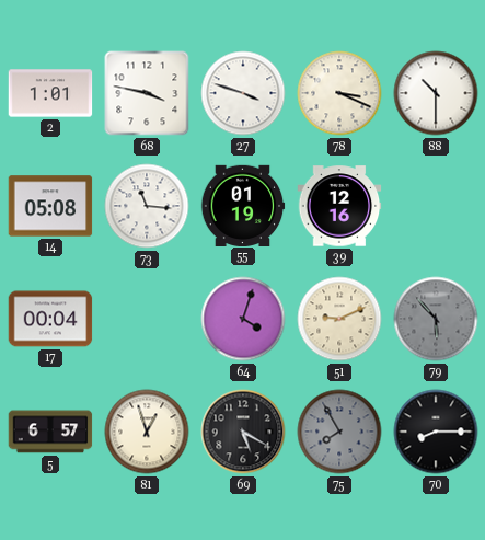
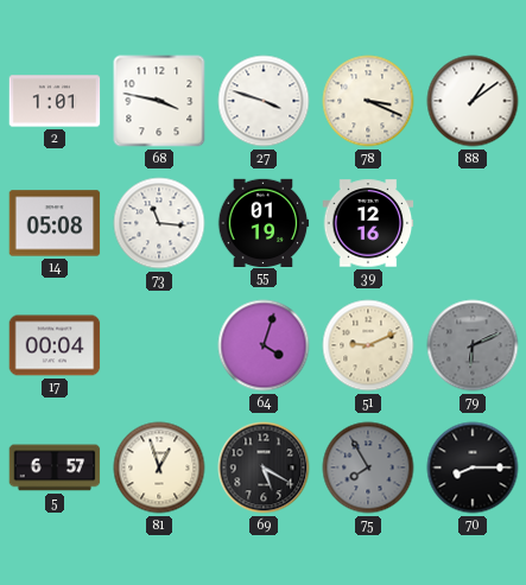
88: 10:30 -> 1:09 (473, 101)
79: 5:53 -> 6:11 (473, 345)
